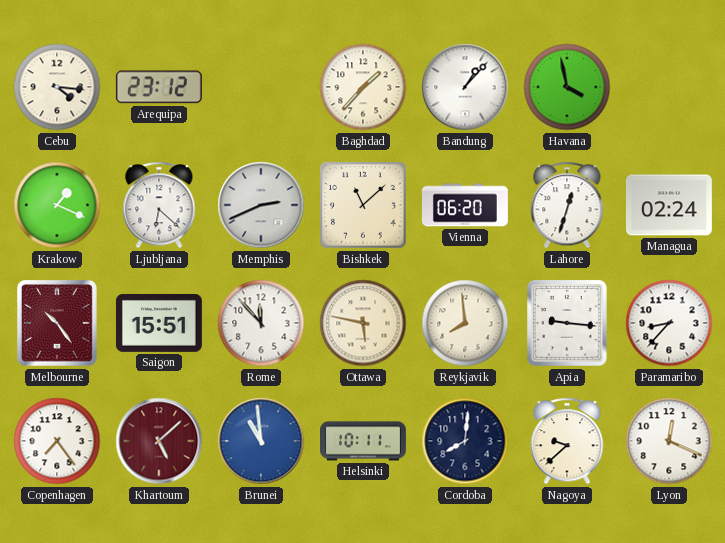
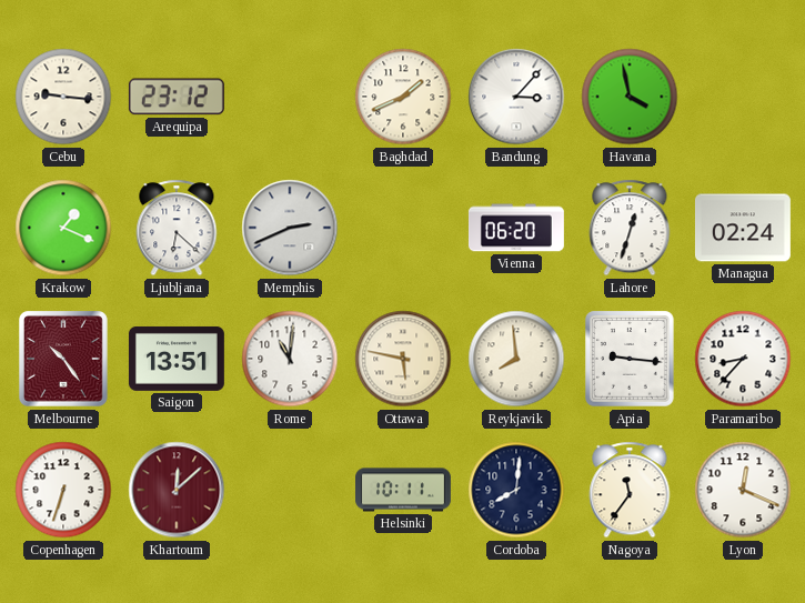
Cebu: 4:16 -> 9:16 (63, 97)
Baghdad: 1:37 -> 1:41 (403, 97)
Bandung: 1:07 -> 3:07 (516, 97)
Bishkek: 11:08 -> none (364, 206)
Saigon: 15:51 -> 13:51 (177, 359)
Rome: 11:53 -> 11:01 (290, 359)
Copenhagen: 7:24 -> 6:33 (63, 490)
Khartoum: 5:08 -> 12:08 (177, 490)
Brunei: 10:59 -> none (261, 441)
Nagoya: 9:38 -> 11:36 (630, 490)
